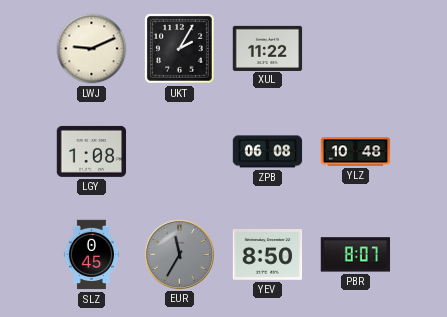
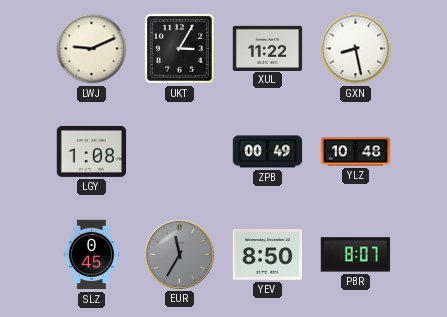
UKT: 2:05 -> 3:05 (179, 48)
GXN: none -> 8:28 (356, 49)
ZPB: 06:08 -> 00:49 (268, 152)
